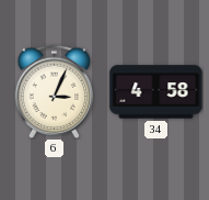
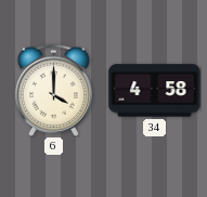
6: 3:04 -> 4:00 (54, 90)
